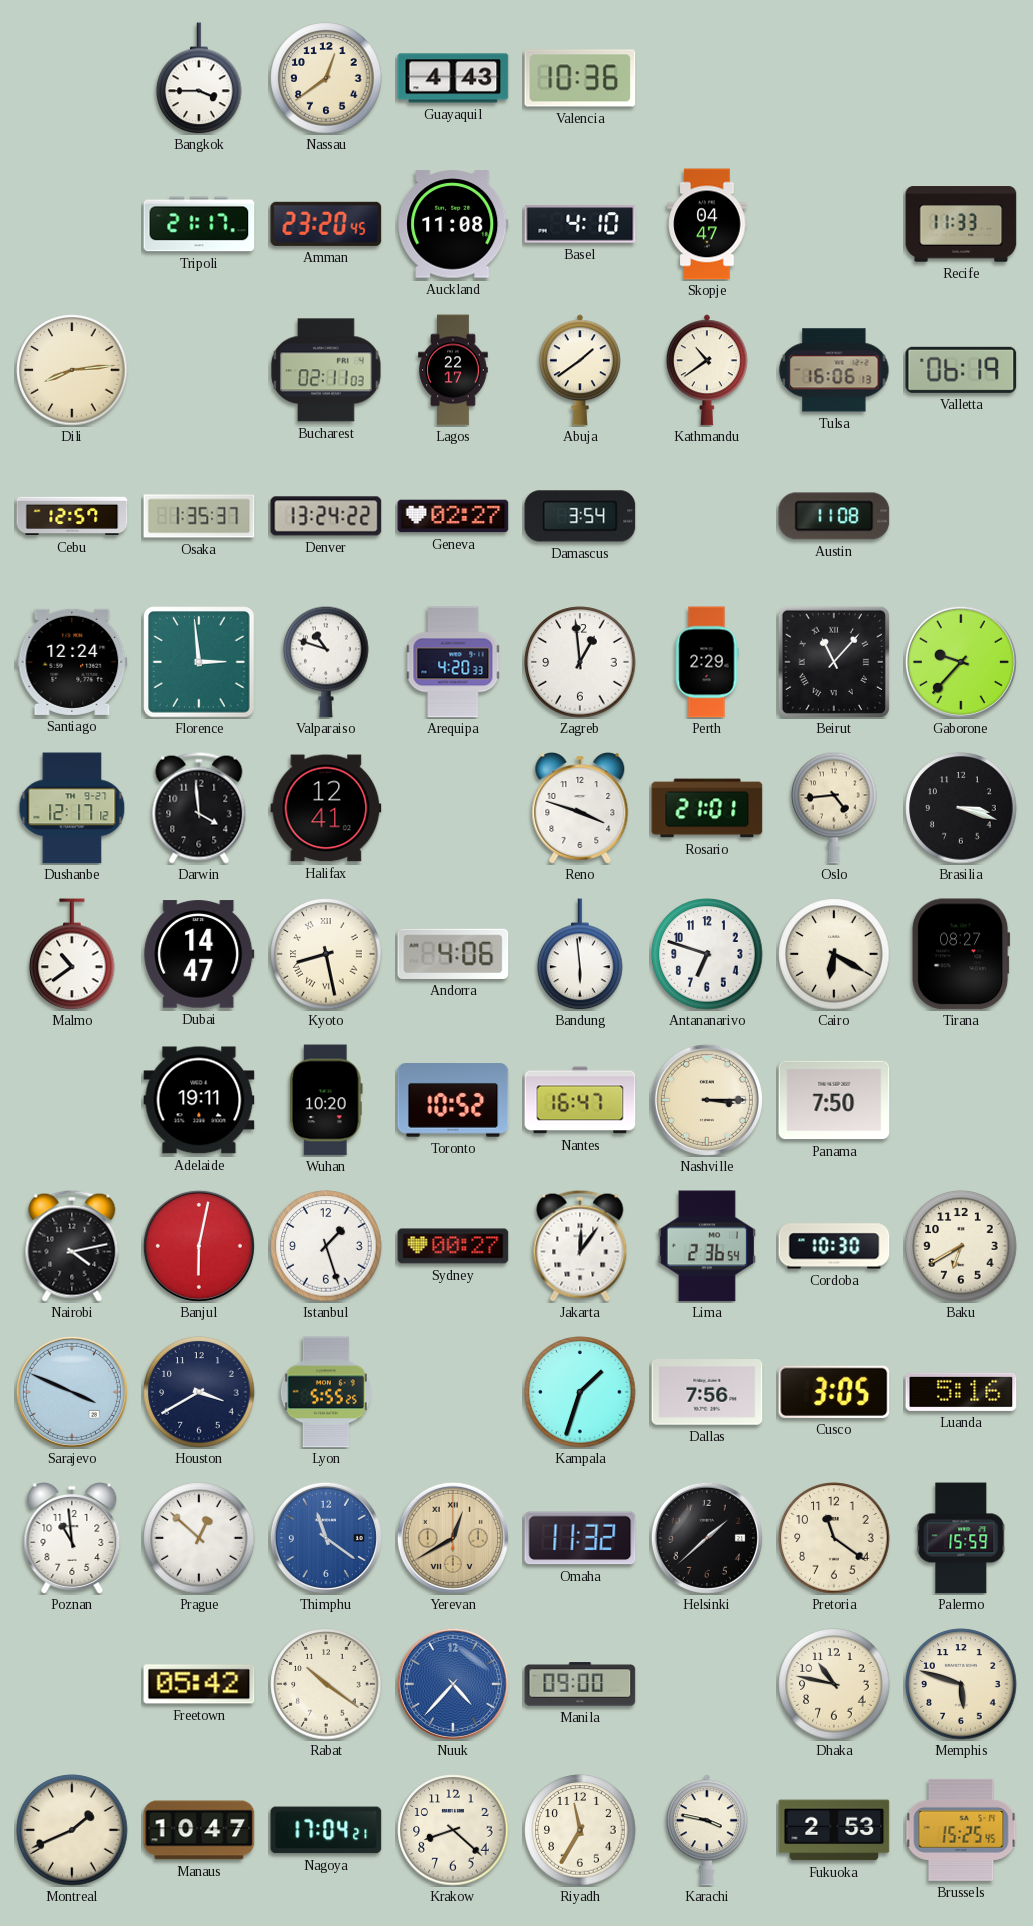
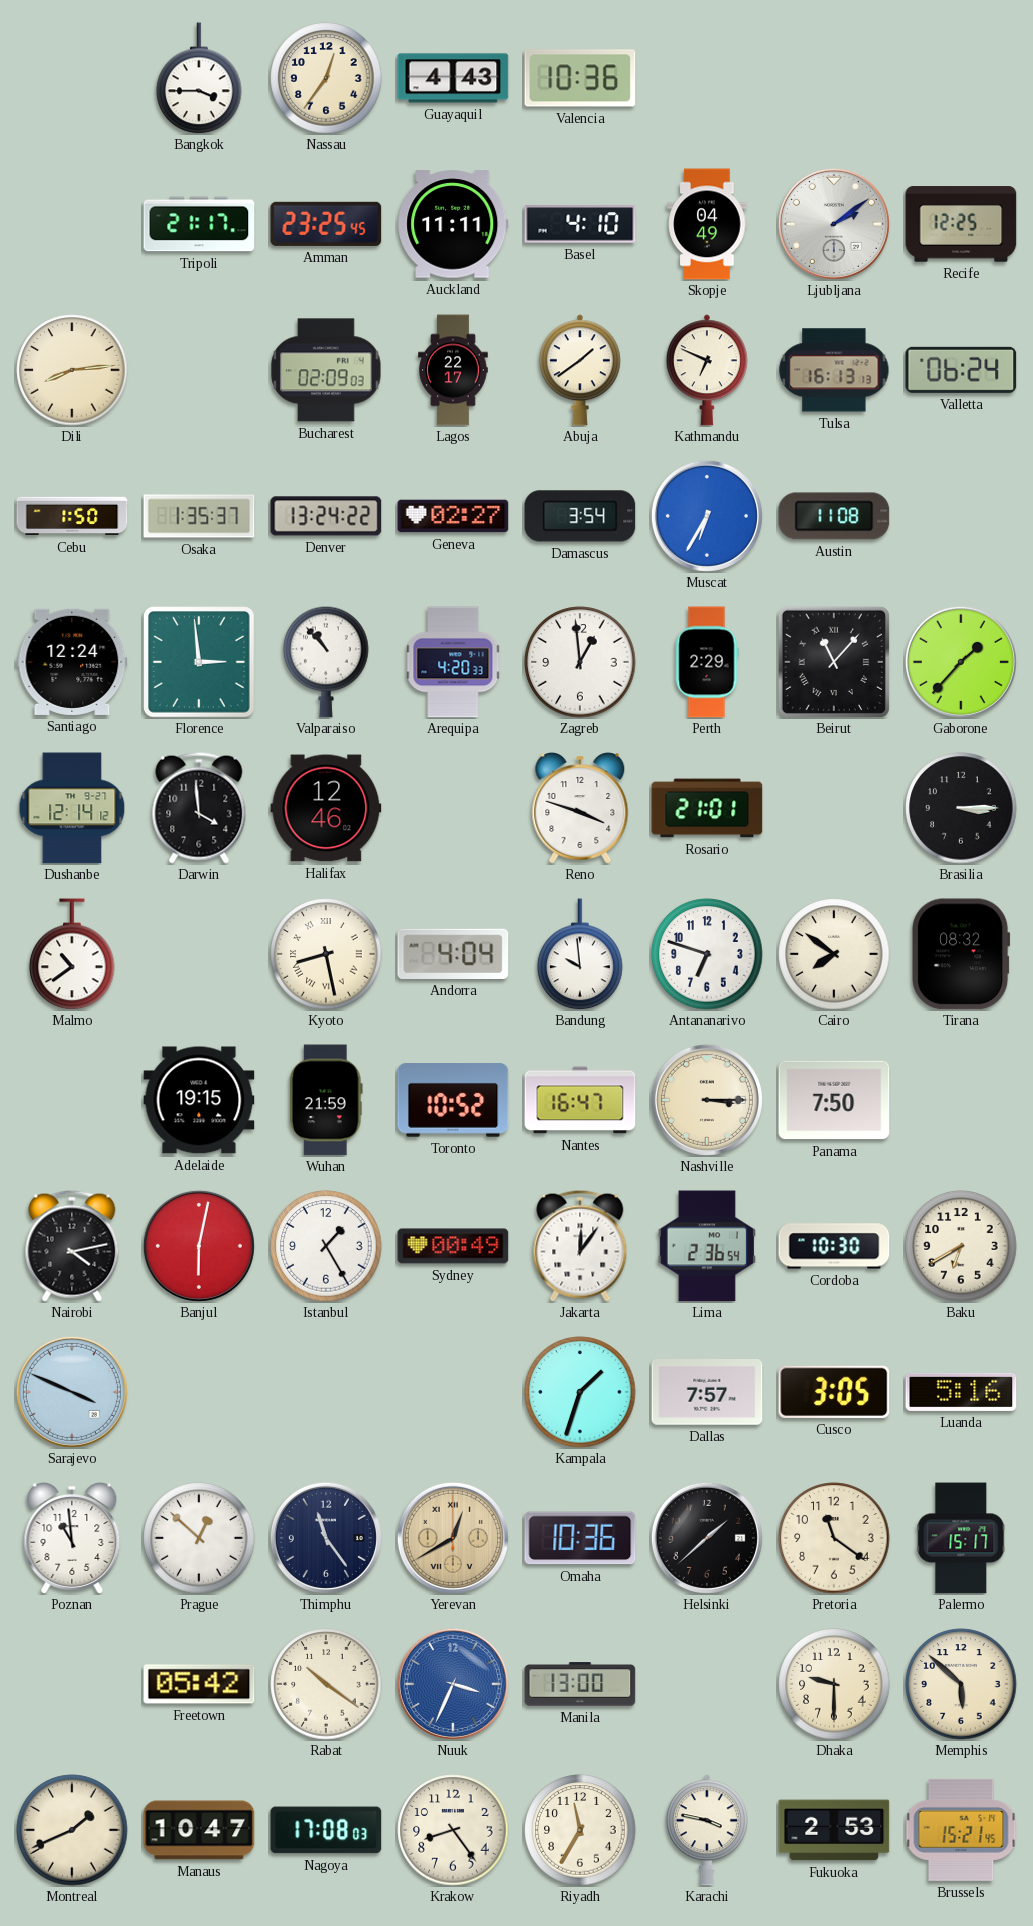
Nassau: 12:39 -> 12:36 (326, 78)
Amman: 23:20 -> 23:25 (326, 224)
Auckland: 11:08 -> 11:11 (453, 224)
Skopje: 04:47 -> 04:49 (707, 224)
Ljubljana: none -> 2:09 (834, 224)
Recife: 11:33 -> 12:25 (961, 224)
Bucharest: 02:11 -> 02:09 (326, 370)
Kathmandu: 10:39 -> 6:49 (707, 370)
Tulsa: 16:06 -> 16:13 (834, 370)
Valletta: 06:19 -> 06:24 (961, 370)
Cebu: 12:57 -> 1:50 (72, 516)
Muscat: none -> 6:35 (707, 516)
Valparaiso: 10:48 -> 10:53 (326, 662)
Gaborone: 9:37 -> 1:37 (961, 662)
Dushanbe: 12:17 -> 12:14 (72, 808)
Halifax: 12:41 -> 12:46 (326, 808)
Oslo: 4:44 -> none (834, 808)
Brasilia: 3:18 -> 3:15 (961, 808)
Dubai: 14:47 -> none (199, 954)
Andorra: 4:06 -> 4:04 (453, 954)
Bandung: 5:59 -> 9:59 (580, 954)
Cairo: 6:20 -> 7:51 (834, 954)
Tirana: 08:27 -> 08:32 (962, 954)
Adelaide: 19:11 -> 19:15 (199, 1100)
Wuhan: 10:20 -> 21:59 (326, 1100)
Istanbul: 1:27 -> 1:25 (326, 1246)
Sydney: 00:27 -> 00:49 (453, 1246)
Houston: 3:40 -> none (199, 1392)
Lyon: 5:55 -> none (326, 1392)
Dallas: 7:56 -> 7:57 (707, 1393)
Thimphu: 11:21 -> 11:24 (326, 1538)
Thimphu dial: blue -> navy (326, 1538)
Omaha: 11:32 -> 10:36 (580, 1538)
Palermo: 15:59 -> 15:17 (961, 1538)
Nuuk: 4:37 -> 3:34 (453, 1684)
Manila: 09:00 -> 13:00 (580, 1684)
Dhaka: 10:47 -> 9:30 (834, 1684)
Memphis: 5:48 -> 5:52 (961, 1684)
Nagoya: 17:04 -> 17:08 (326, 1830)
Krakow: 8:22 -> 8:24 (453, 1830)
Brussels: 15:25 -> 15:21 (961, 1830)
